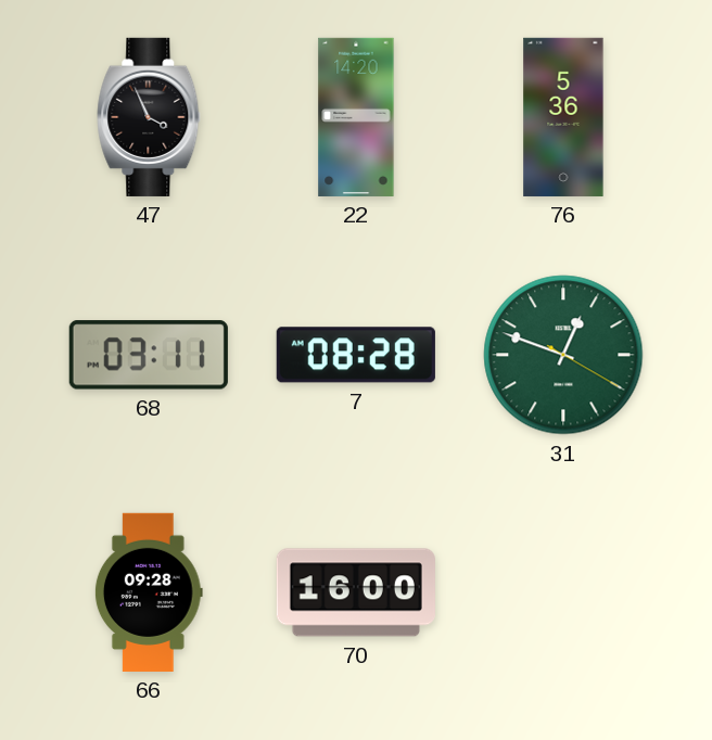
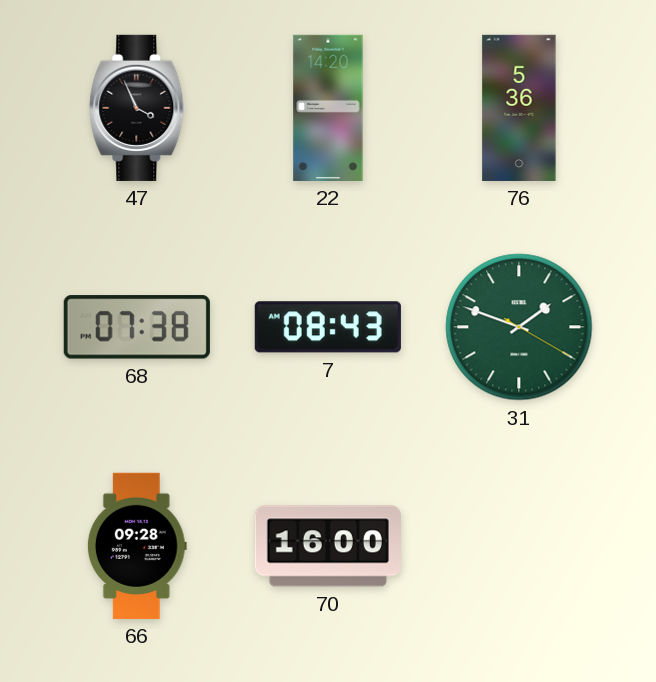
68: 03:11 -> 07:38 (137, 327)
7: 08:28 -> 08:43 (328, 327)
31: 12:48 -> 1:48 (519, 327)
